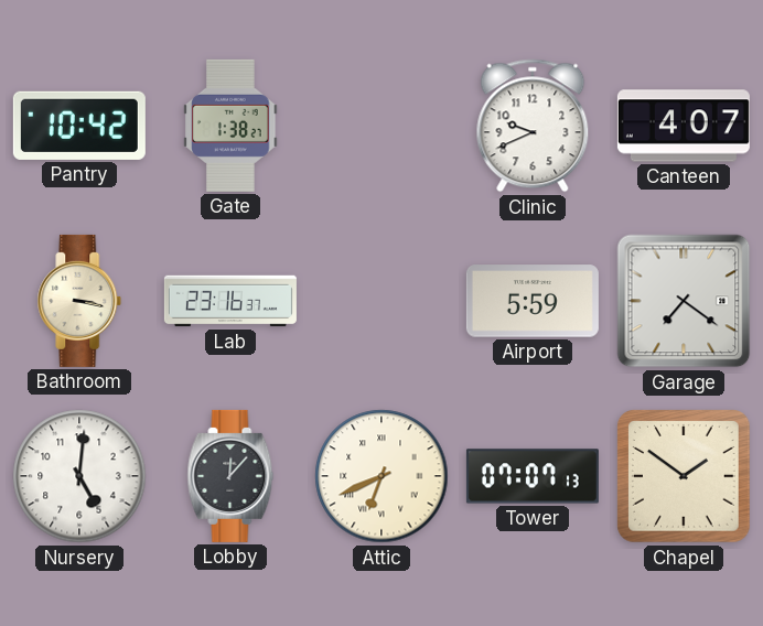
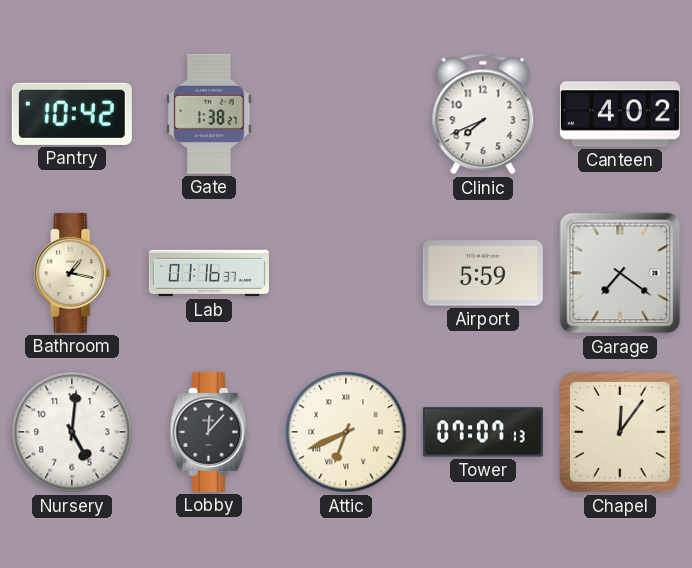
Clinic: 9:41 -> 7:41 (483, 114)
Canteen: 4:07 -> 4:02 (620, 114)
Bathroom: 3:17 -> 1:17 (72, 273)
Lab: 23:16 -> 01:16 (209, 273)
Chapel: 1:51 -> 12:06 (620, 432)
